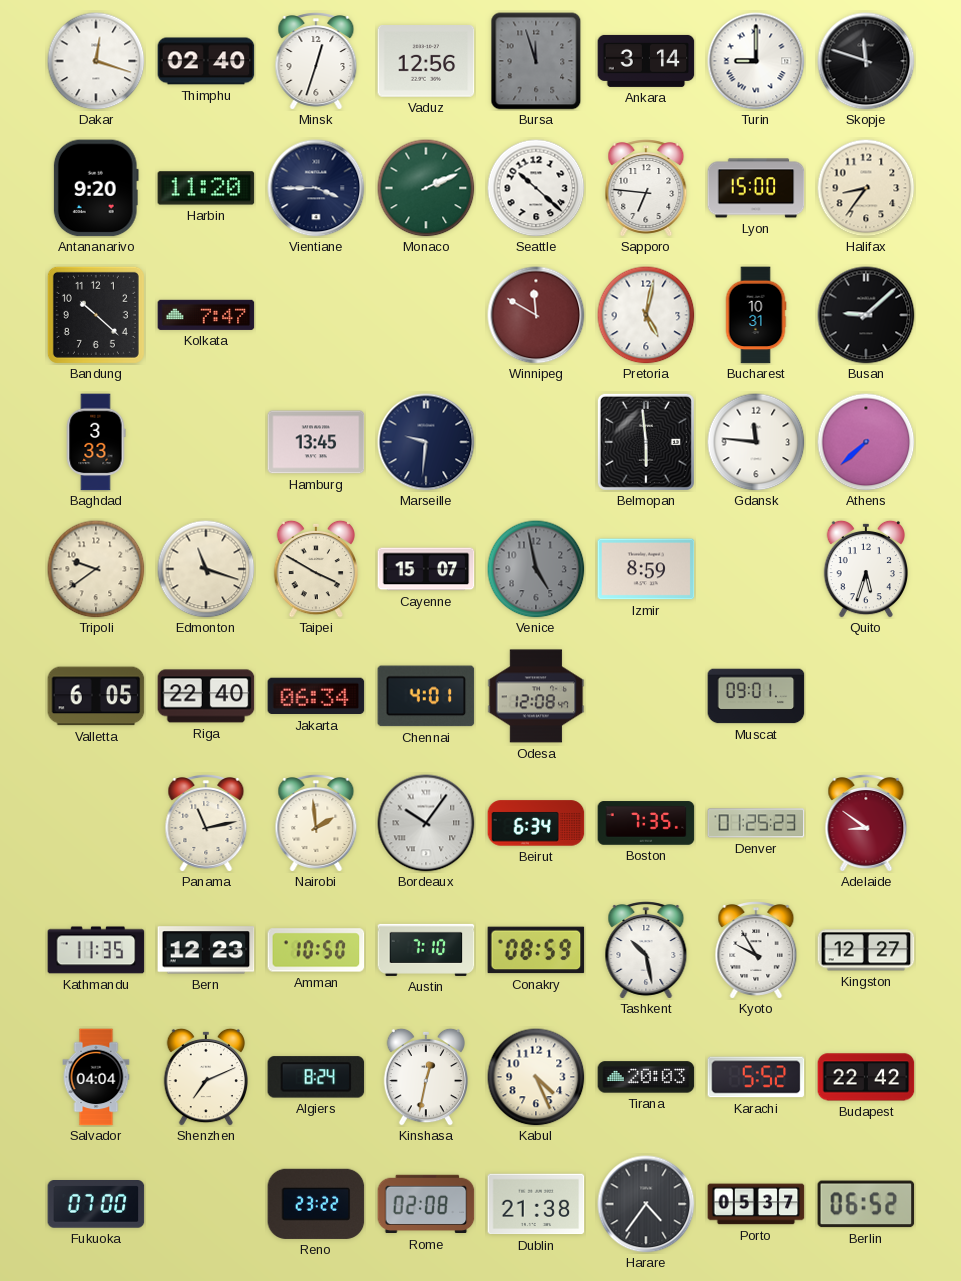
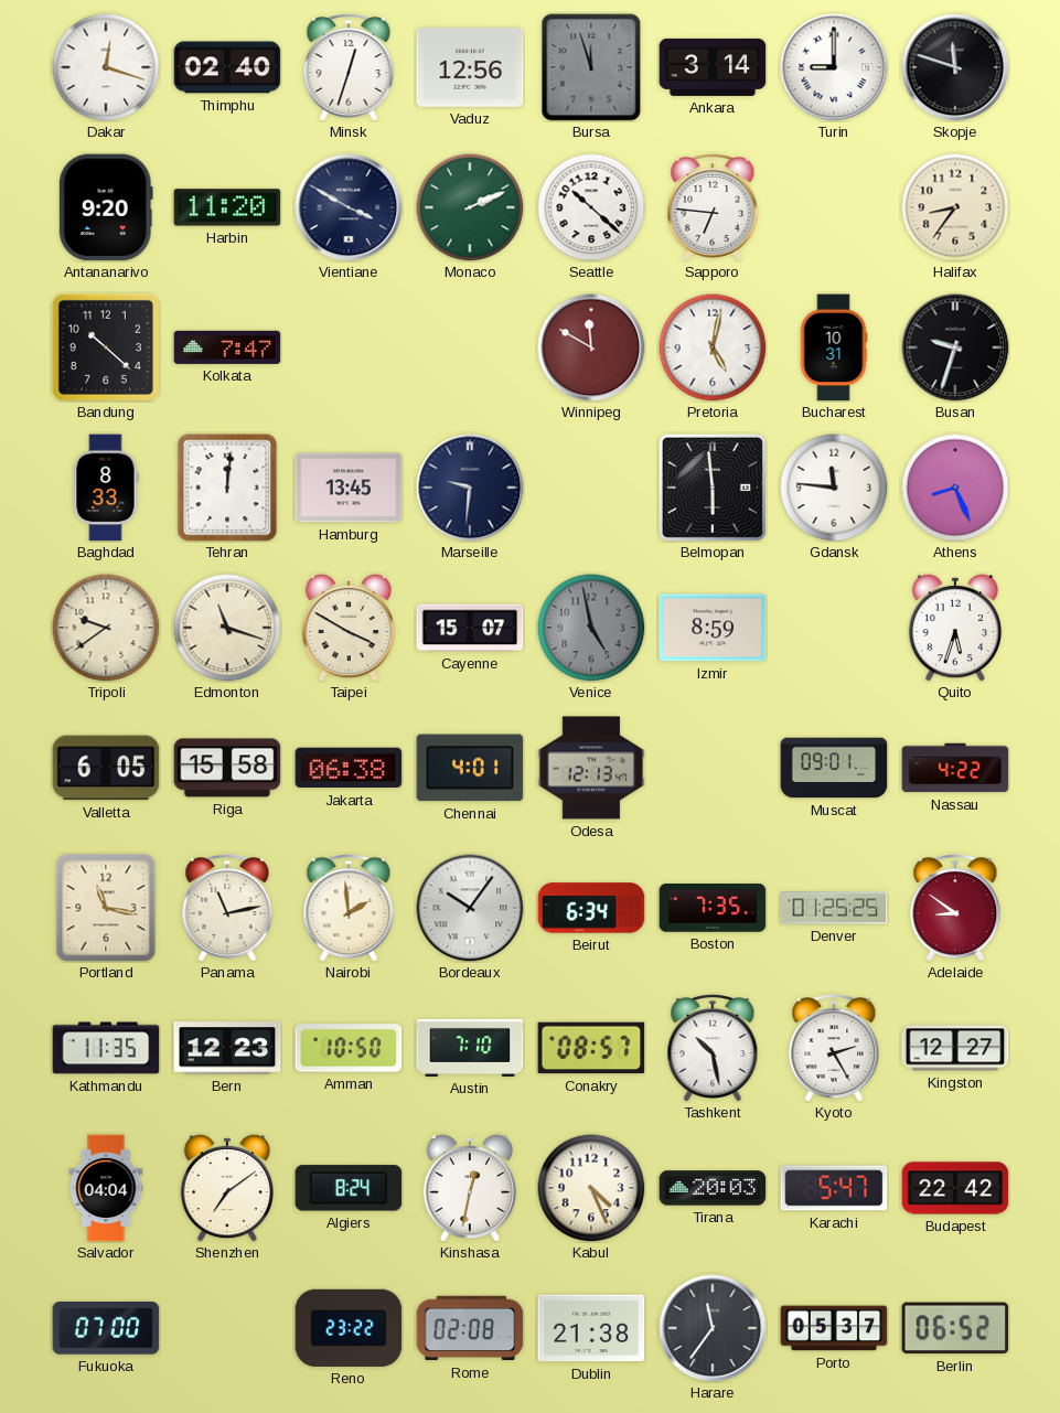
Vientiane: 3:45 -> 3:50 (349, 207)
Lyon: 15:00 -> none (756, 188)
Busan: 9:08 -> 9:33 (955, 347)
Baghdad: 3:33 -> 8:33 (106, 488)
Tehran: none -> 12:01 (227, 488)
Athens: 7:38 -> 8:26 (955, 488)
Riga: 22:40 -> 15:58 (227, 768)
Jakarta: 06:34 -> 06:38 (349, 768)
Odesa: 12:08 -> 12:13 (591, 768)
Nassau: none -> 4:22 (955, 768)
Portland: none -> 11:17 (106, 908)
Denver: 01:25:23 -> 01:25:25 (834, 908)
Conakry: 08:59 -> 08:57 (591, 1048)
Kyoto: 9:55 -> 2:25 (834, 1048)
Shenzhen: 7:11 -> 7:09 (226, 1188)
Karachi: 5:52 -> 5:47 (834, 1188)
Harare: 4:36 -> 11:36 (713, 1328)
